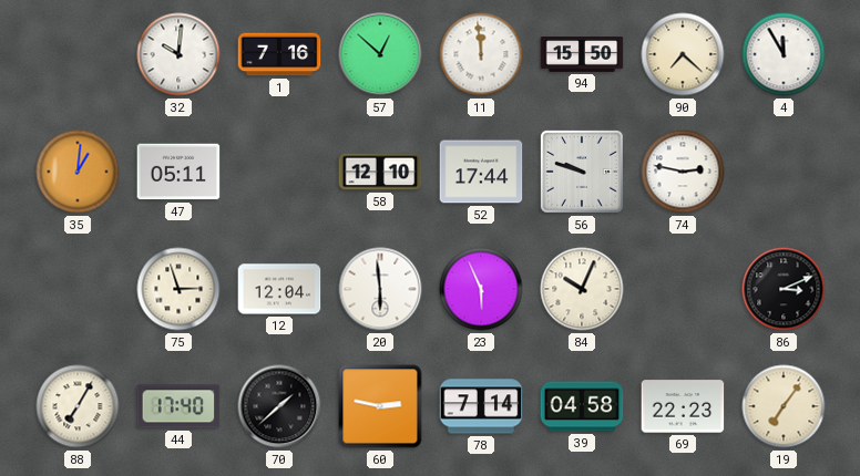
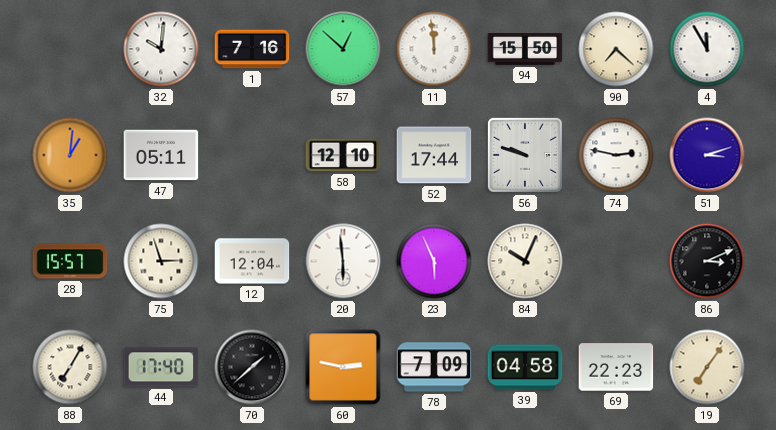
51: none -> 3:12 (707, 155)
28: none -> 15:57 (70, 261)
78: 7:14 -> 7:09 (434, 367)
